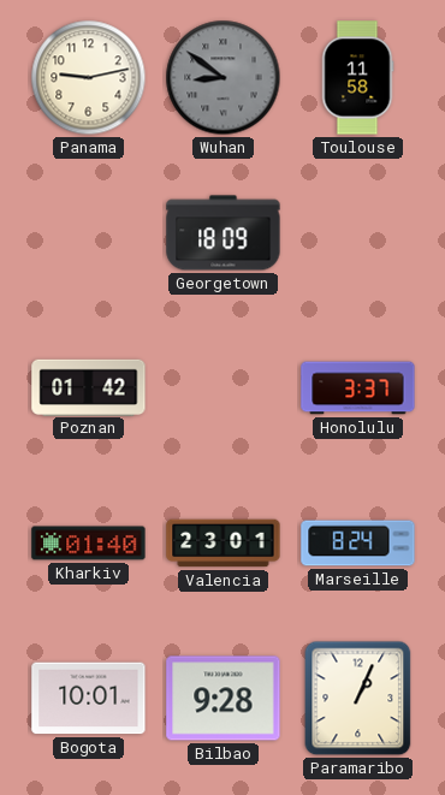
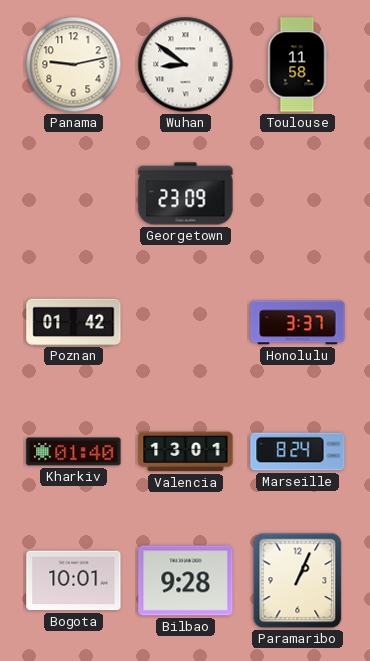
Wuhan dial: grey -> white (186, 65)
Georgetown: 18:09 -> 23:09 (186, 194)
Valencia: 23:01 -> 13:01 (186, 452)
